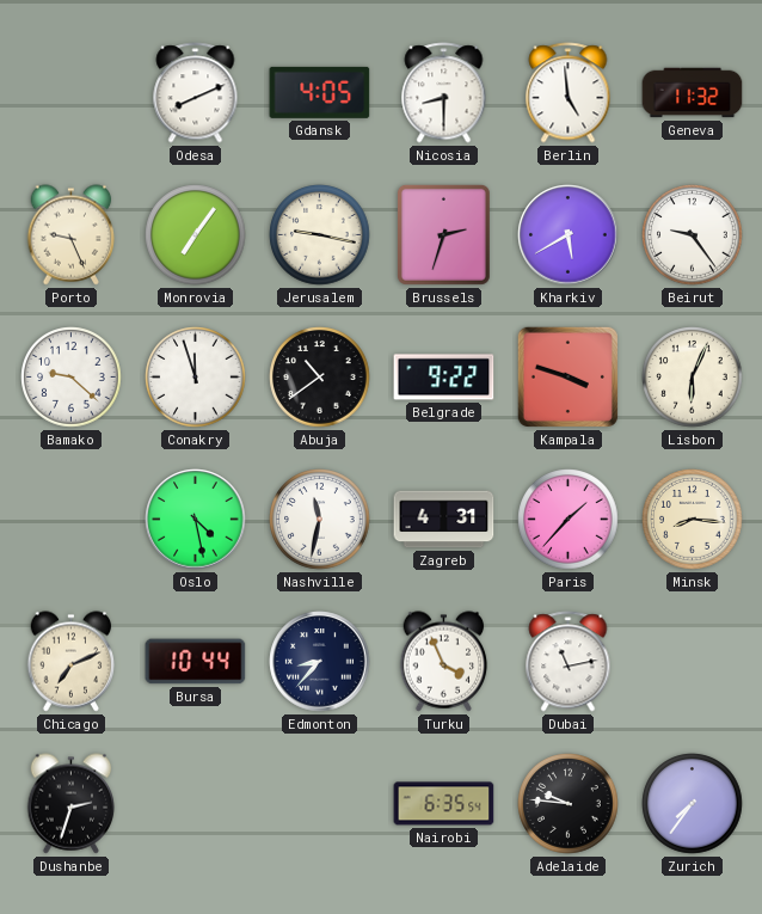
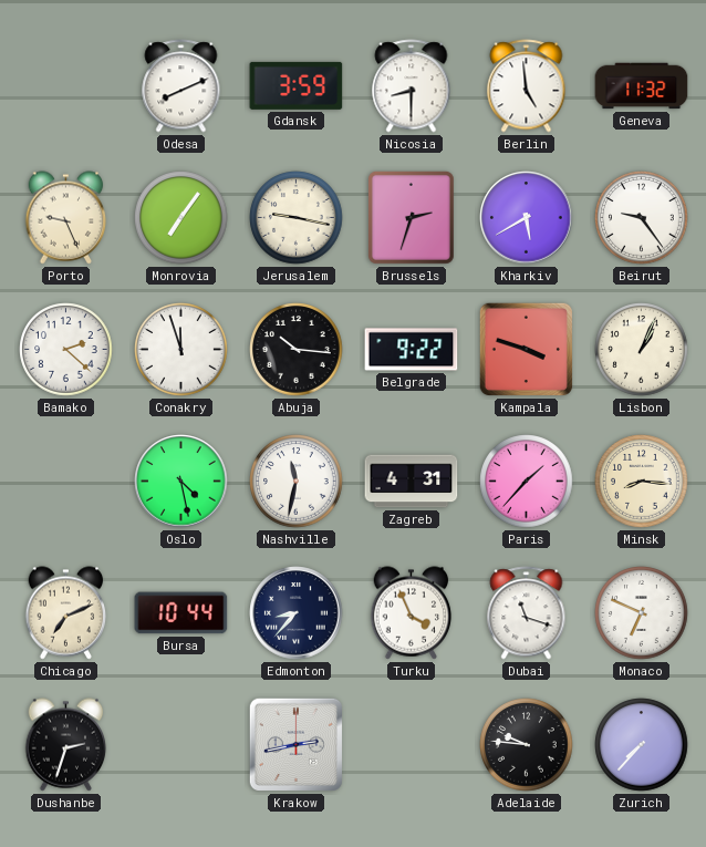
Gdansk: 4:05 -> 3:59 (297, 85)
Bamako: 9:22 -> 2:22 (66, 350)
Abuja: 10:39 -> 10:16 (297, 350)
Lisbon: 6:04 -> 1:04 (642, 350)
Dubai: 11:13 -> 11:18 (527, 613)
Monaco: none -> 6:49 (642, 613)
Krakow: none -> 2:43 (295, 744)
Nairobi: 6:35 -> none (444, 804)
Zurich: 7:36 -> 7:37 (642, 745)
